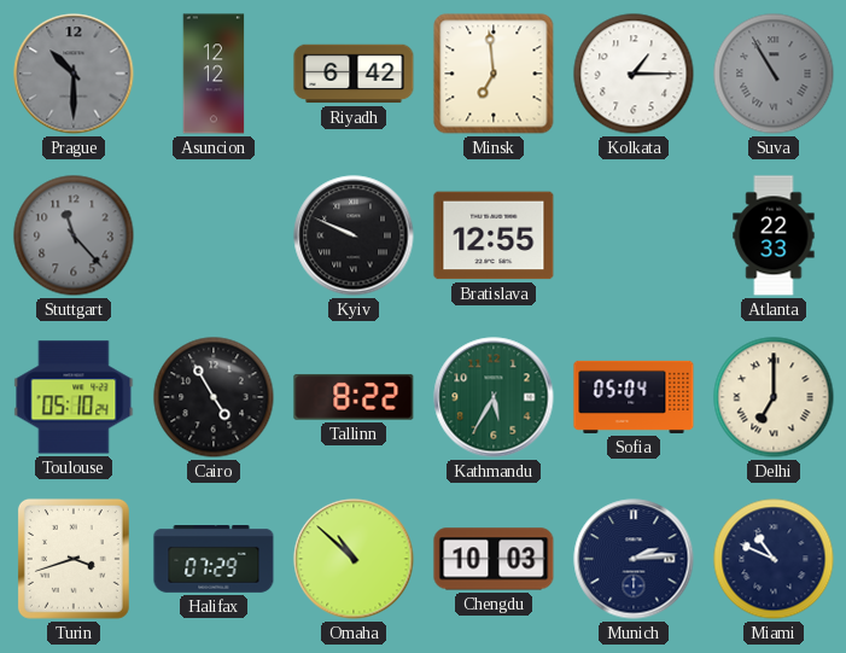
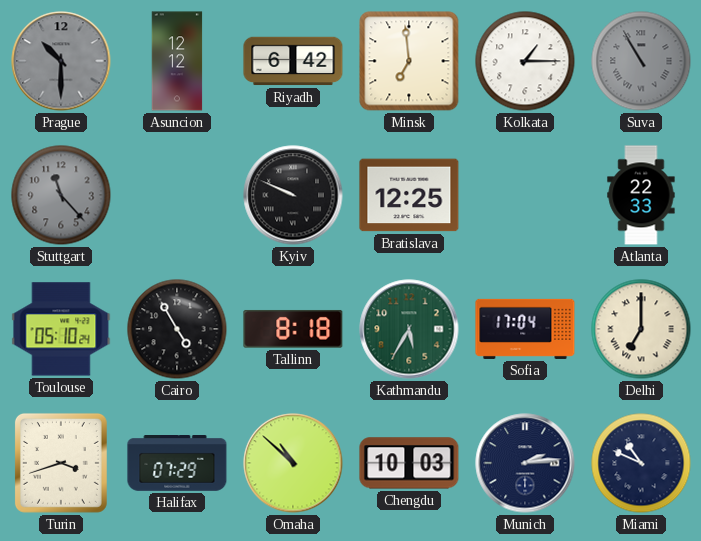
Bratislava: 12:55 -> 12:25 (409, 195)
Tallinn: 8:22 -> 8:18 (293, 329)
Sofia: 05:04 -> 17:04 (525, 329)
